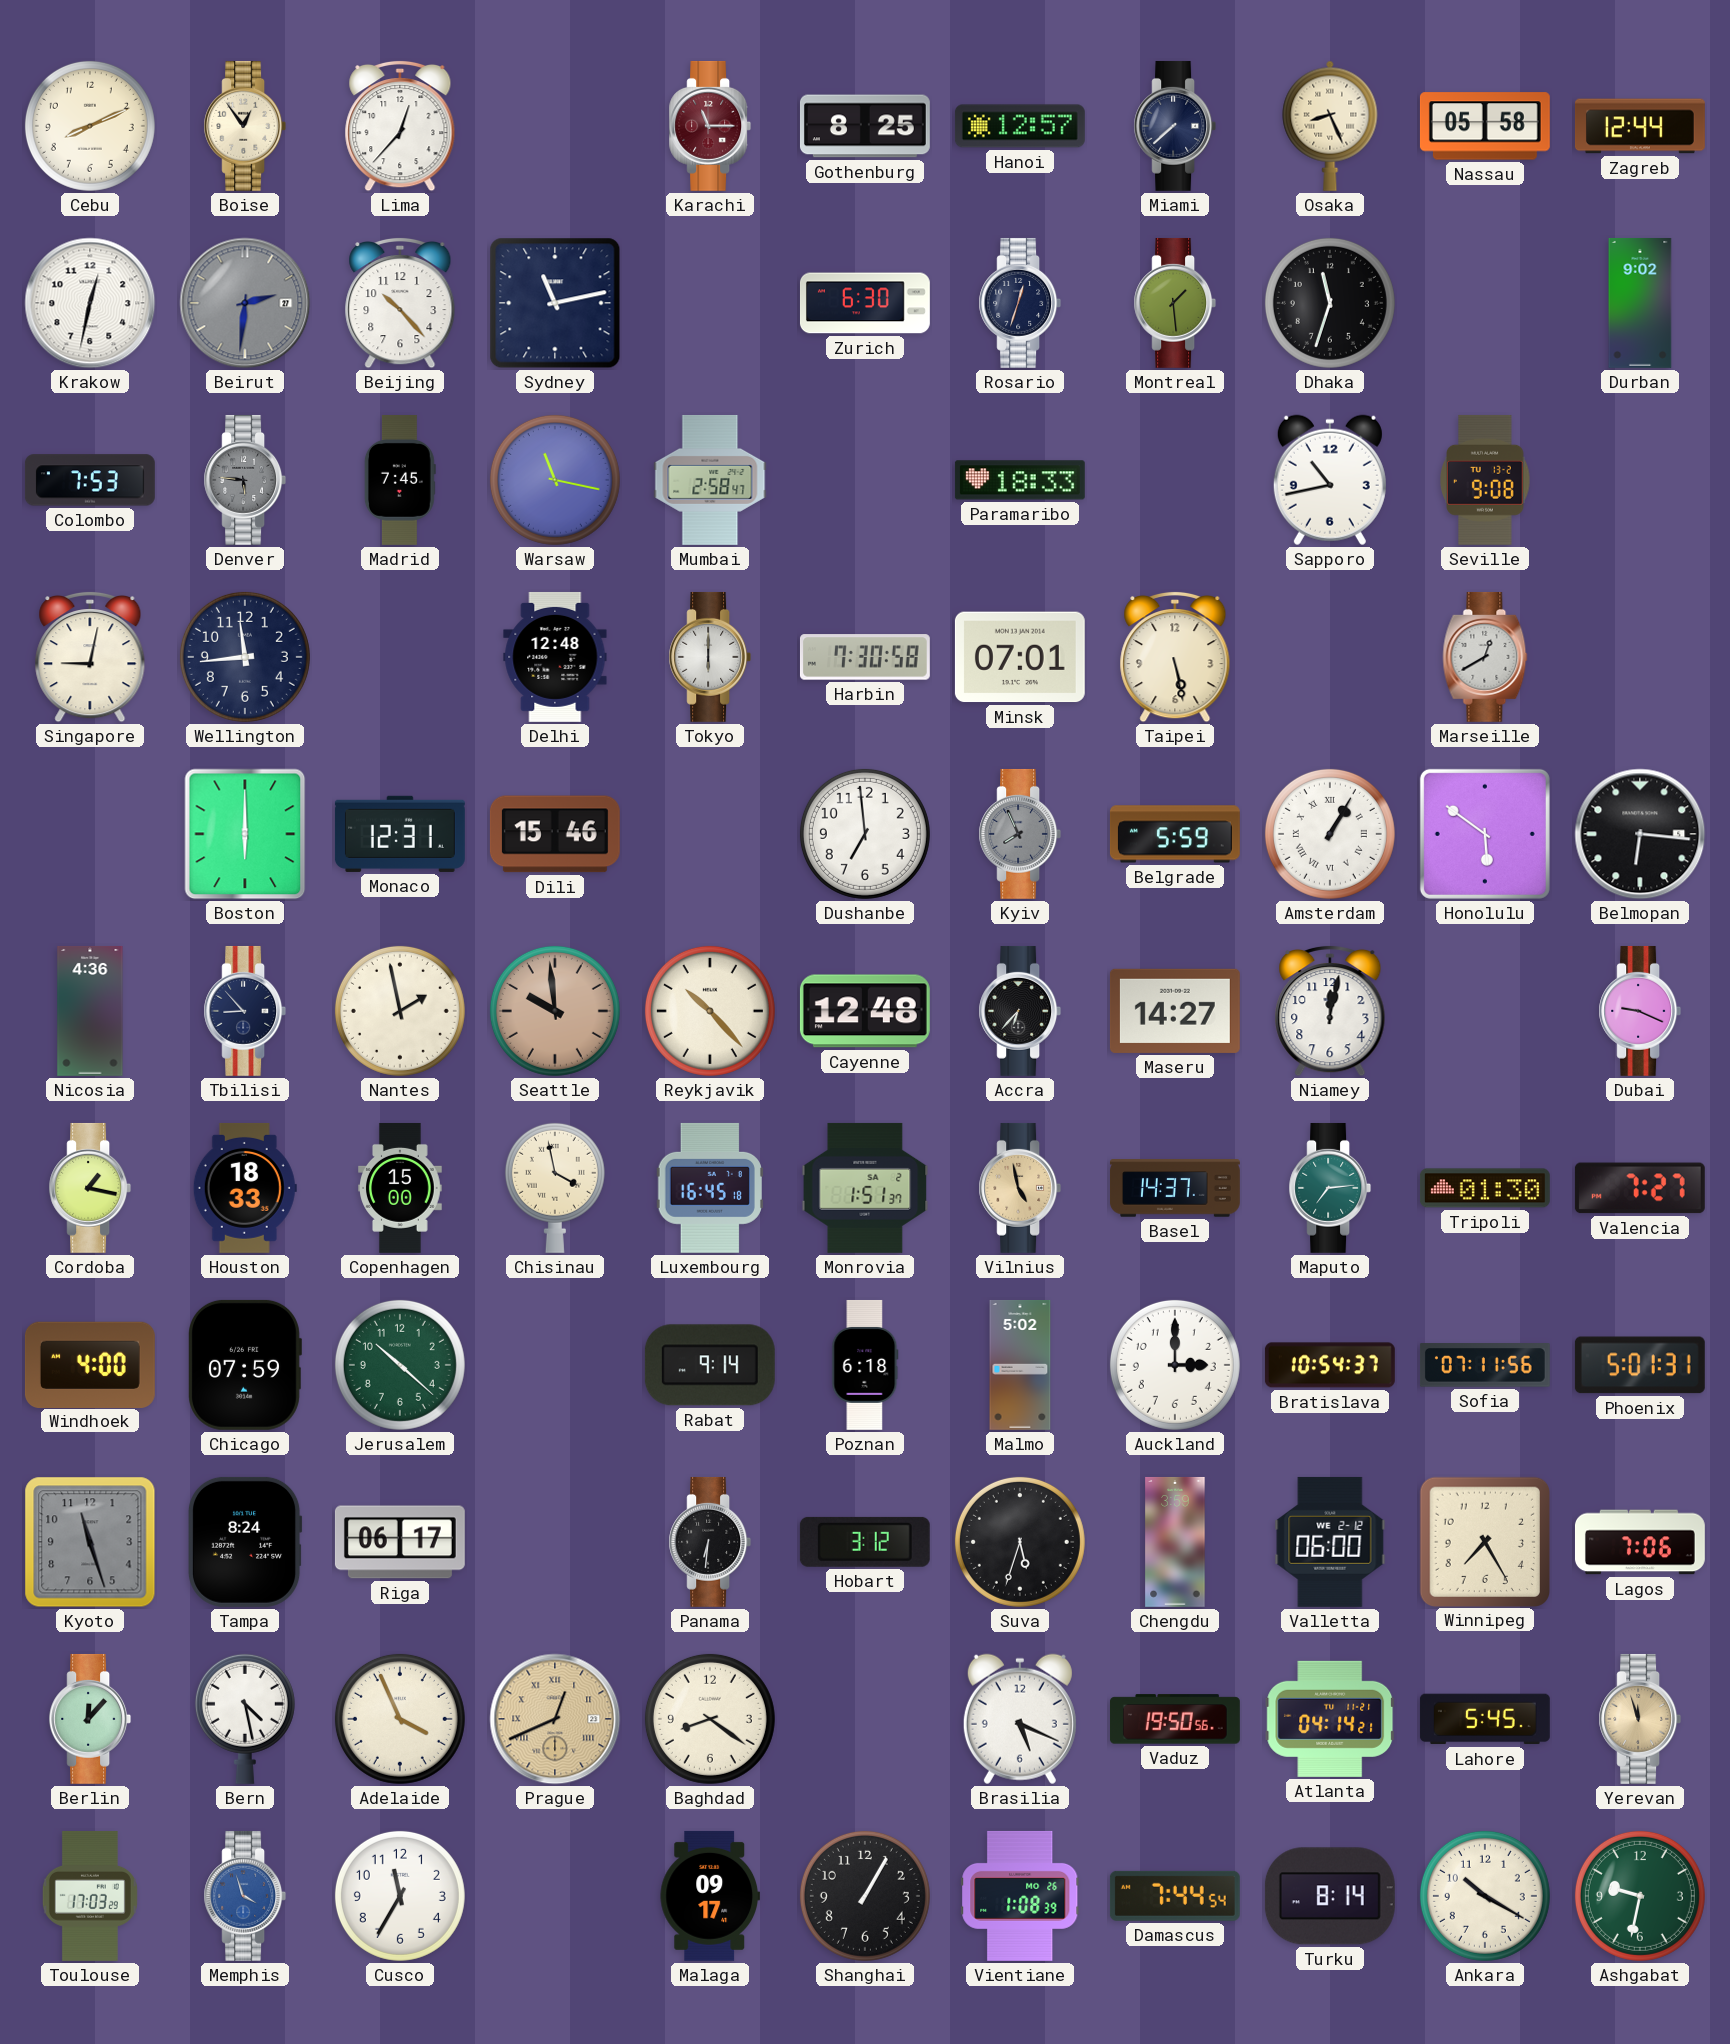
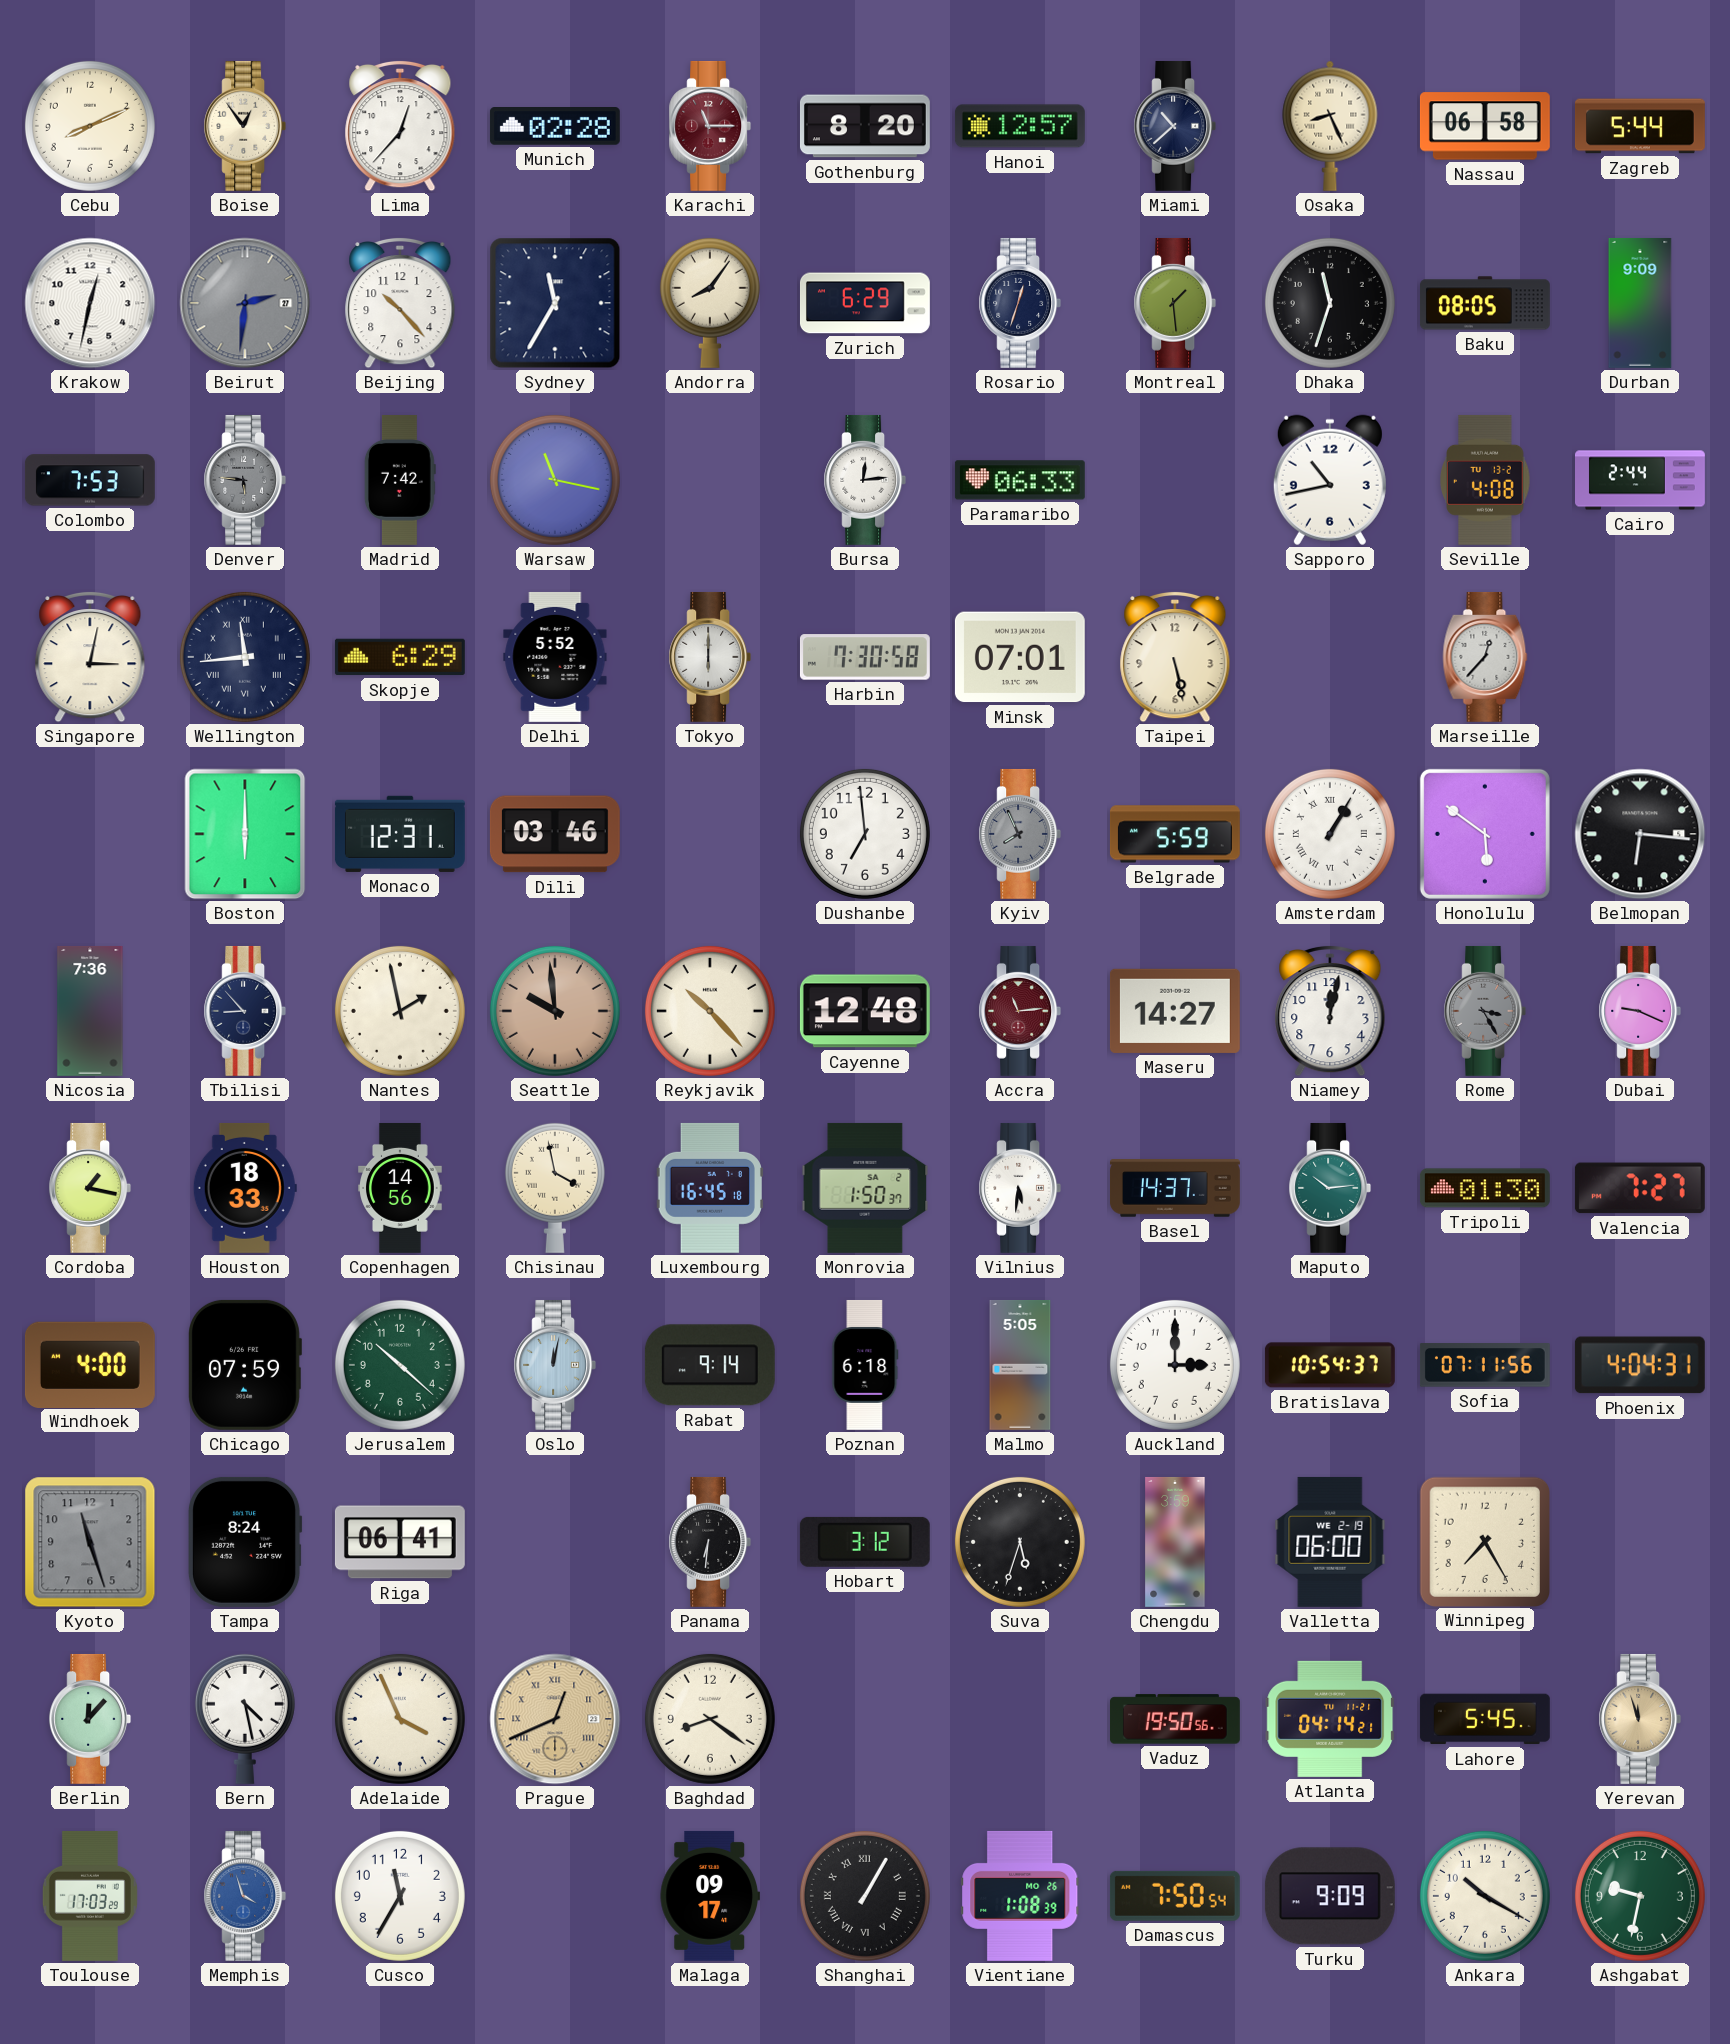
Munich: none -> 02:28 (555, 127)
Gothenburg: 8:25 -> 8:20 (865, 126)
Miami: 7:38 -> 10:38 (1175, 126)
Nassau: 05:58 -> 06:58 (1485, 126)
Zagreb: 12:44 -> 5:44 (1640, 126)
Sydney: 11:13 -> 11:35 (555, 303)
Andorra: none -> 8:06 (710, 303)
Zurich: 6:30 -> 6:29 (865, 303)
Baku: none -> 08:05 (1485, 303)
Durban: 9:02 -> 9:09 (1640, 303)
Madrid: 7:45 -> 7:42 (400, 480)
Mumbai: 2:58 -> none (710, 480)
Bursa: none -> 12:14 (865, 480)
Paramaribo: 18:33 -> 06:33 (1020, 480)
Seville: 9:08 -> 4:08 (1485, 480)
Cairo: none -> 2:44 (1641, 480)
Singapore: 9:02 -> 3:02 (90, 657)
Wellington numerals: Arabic -> Roman (245, 657)
Skopje: none -> 6:29 (400, 657)
Delhi: 12:48 -> 5:52 (555, 657)
Marseille: 12:40 -> 12:37 (1485, 657)
Dili: 15:46 -> 03:46 (555, 834)
Nicosia: 4:36 -> 7:36 (90, 1011)
Accra: 6:37 -> 11:14 (1020, 1011)
Accra dial: black -> burgundy (1020, 1011)
Rome: none -> 3:25 (1485, 1011)
Copenhagen: 15:00 -> 14:56 (401, 1188)
Monrovia: 1:51 -> 1:50 (865, 1188)
Vilnius: 4:58 -> 5:31 (1020, 1188)
Vilnius dial: champagne -> white (1020, 1188)
Maputo: 7:14 -> 10:14 (1330, 1188)
Oslo: none -> 12:02 (555, 1365)
Malmo: 5:02 -> 5:05 (1020, 1365)
Phoenix: 5:01 -> 4:04 (1640, 1365)
Riga: 06:17 -> 06:41 (400, 1542)
Valletta date: WE 2-12 -> WE 2-19 (1330, 1542)
Lagos: 7:06 -> none (1640, 1542)
Brasilia: 5:19 -> none (1020, 1719)
Shanghai numerals: Arabic -> Roman (865, 1896)
Damascus: 7:44 -> 7:50 (1175, 1896)
Turku: 8:14 -> 9:09 (1330, 1896)
